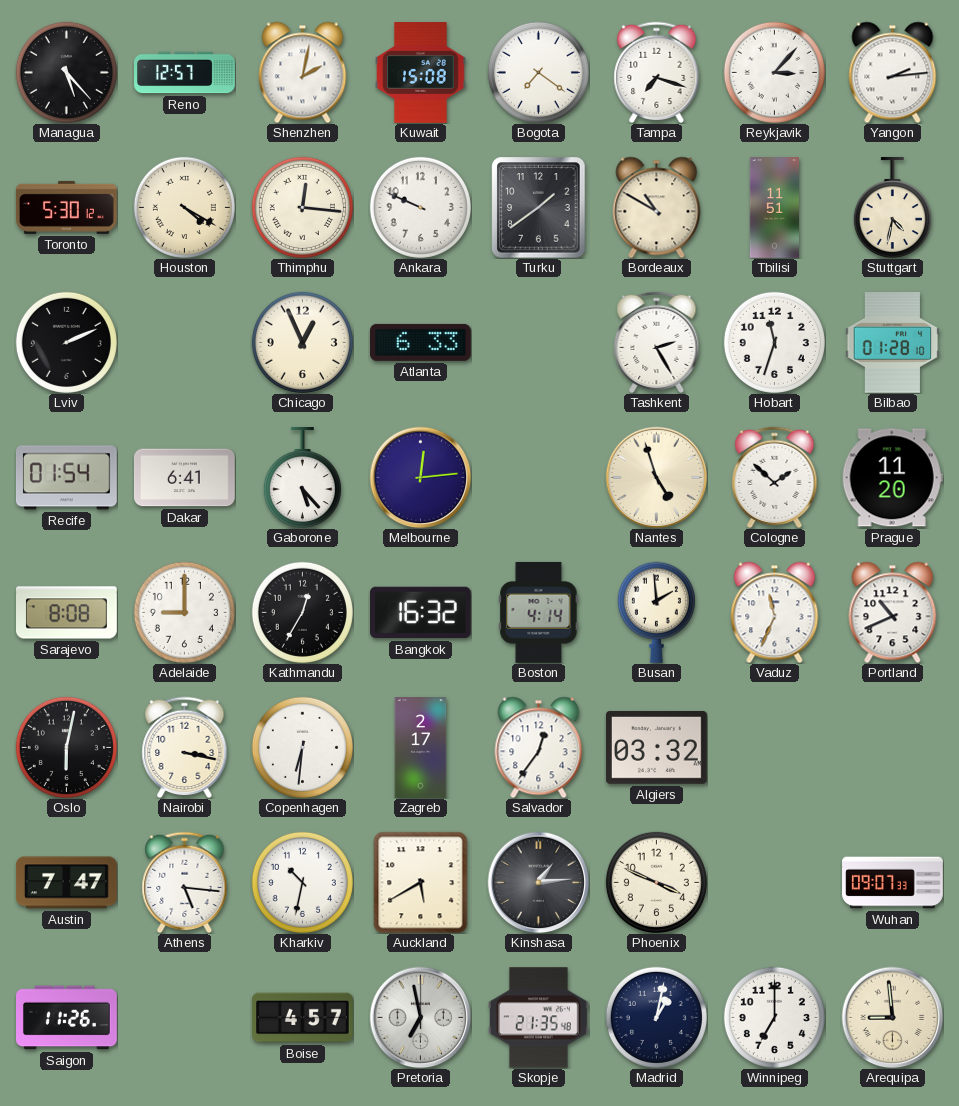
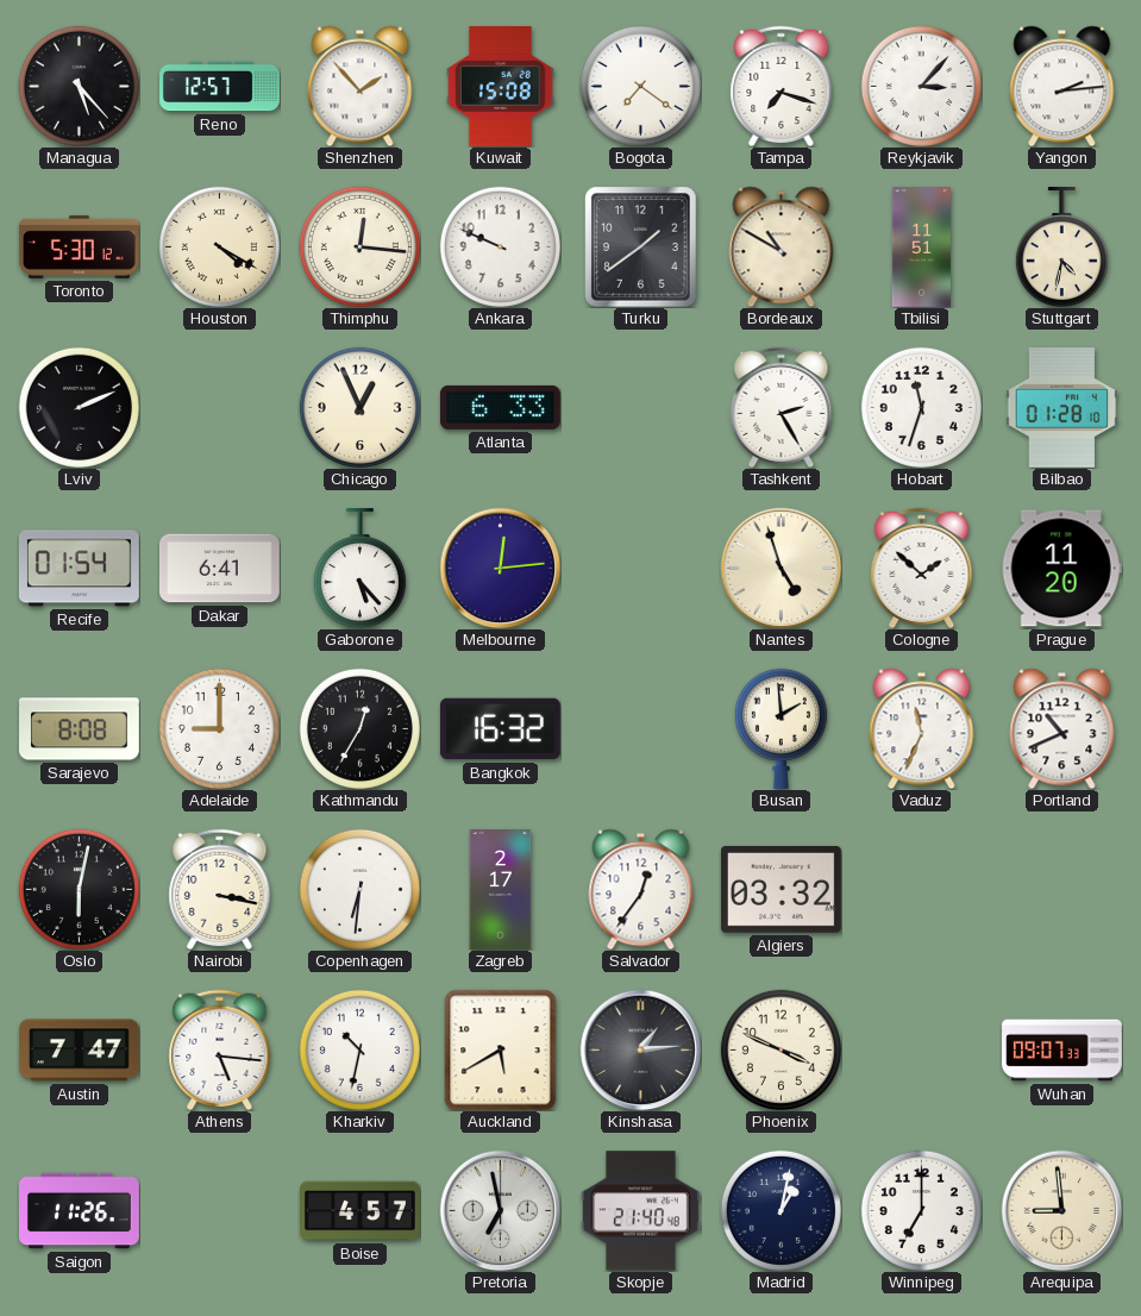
Shenzhen: 2:02 -> 1:53 (361, 86)
Boston: 4:14 -> none (539, 612)
Skopje: 21:35 -> 21:40 (640, 1211)
